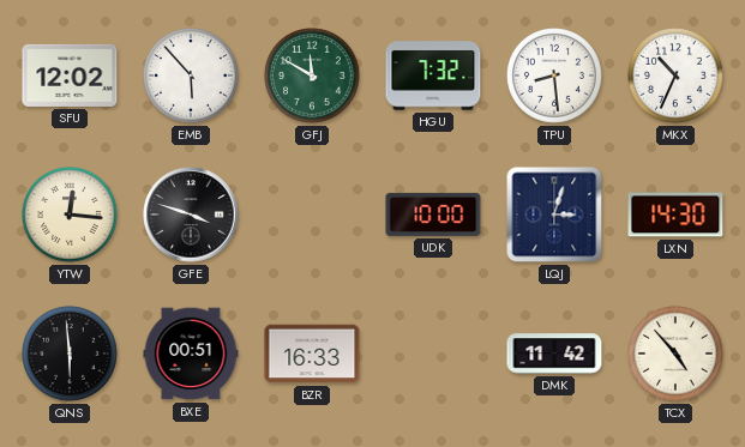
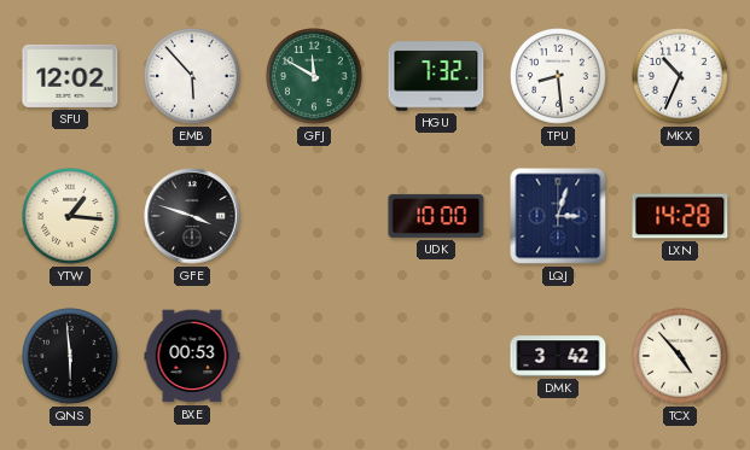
YTW: 12:16 -> 1:16 (71, 217)
LXN: 14:30 -> 14:28 (680, 216)
BXE: 00:51 -> 00:53 (192, 356)
BZR: 16:33 -> none (312, 354)
DMK: 11:42 -> 3:42 (558, 356)
